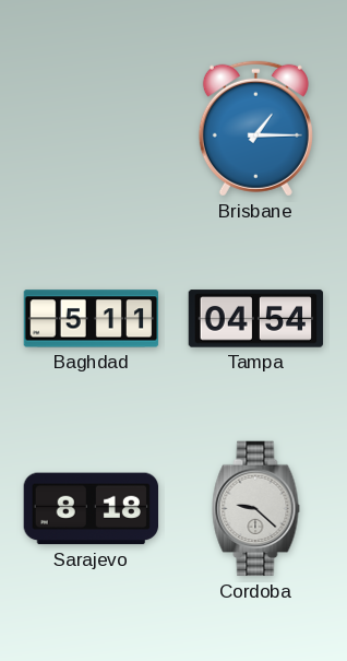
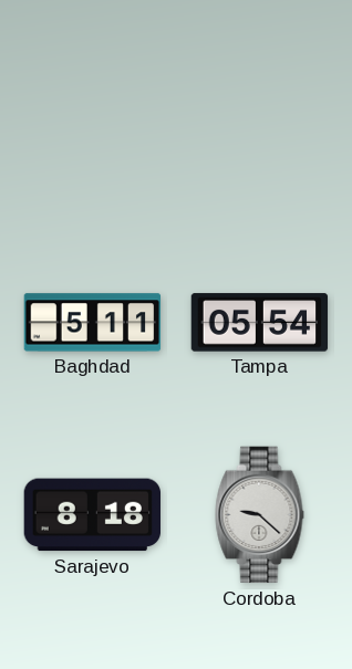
Brisbane: 1:15 -> none (255, 128)
Tampa: 04:54 -> 05:54 (260, 323)
